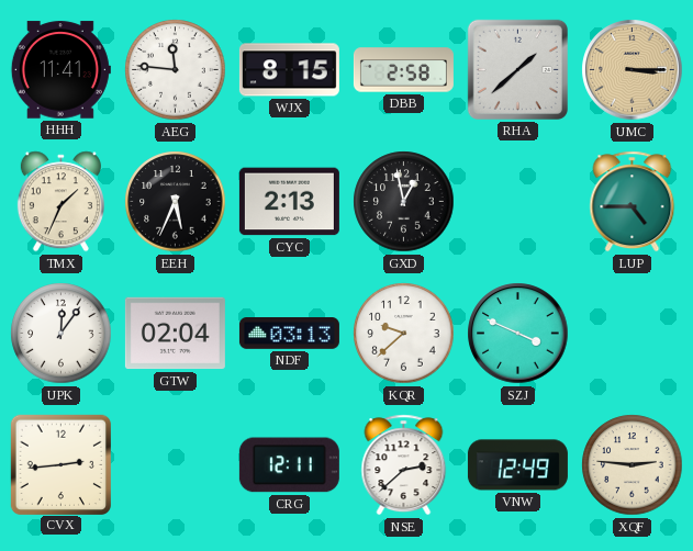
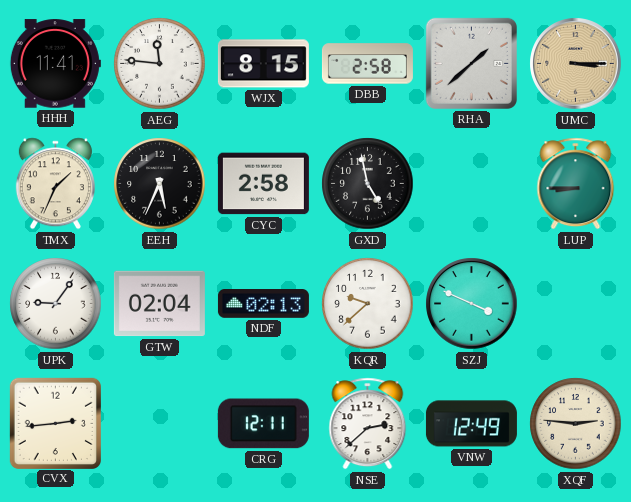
CYC: 2:13 -> 2:58 (263, 184)
GXD: 12:58 -> 4:58 (368, 184)
LUP: 4:45 -> 8:45 (576, 184)
UPK: 12:06 -> 9:06 (56, 304)
NDF: 03:13 -> 02:13 (263, 304)
